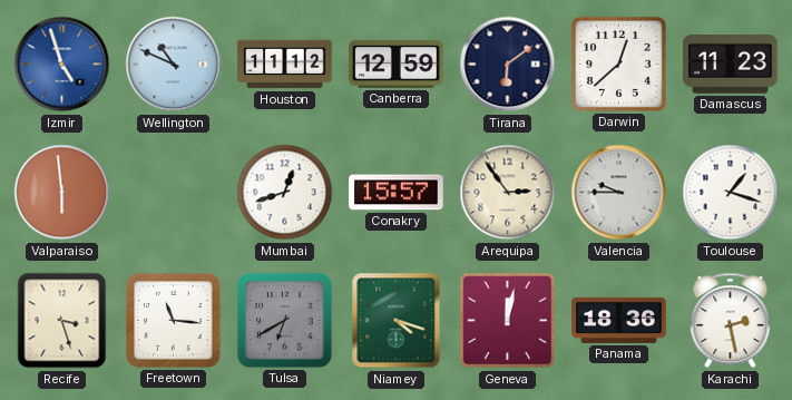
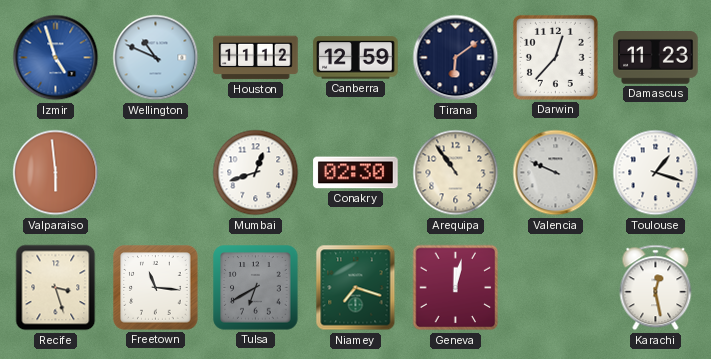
Darwin: 12:38 -> 12:37 (555, 57)
Conakry: 15:57 -> 02:30 (356, 173)
Arequipa: 2:54 -> 10:54 (456, 173)
Valencia: 9:45 -> 9:49 (556, 173)
Niamey: 4:18 -> 7:18 (356, 288)
Panama: 18:36 -> none (619, 320)
Karachi: 2:28 -> 12:28 (656, 288)
